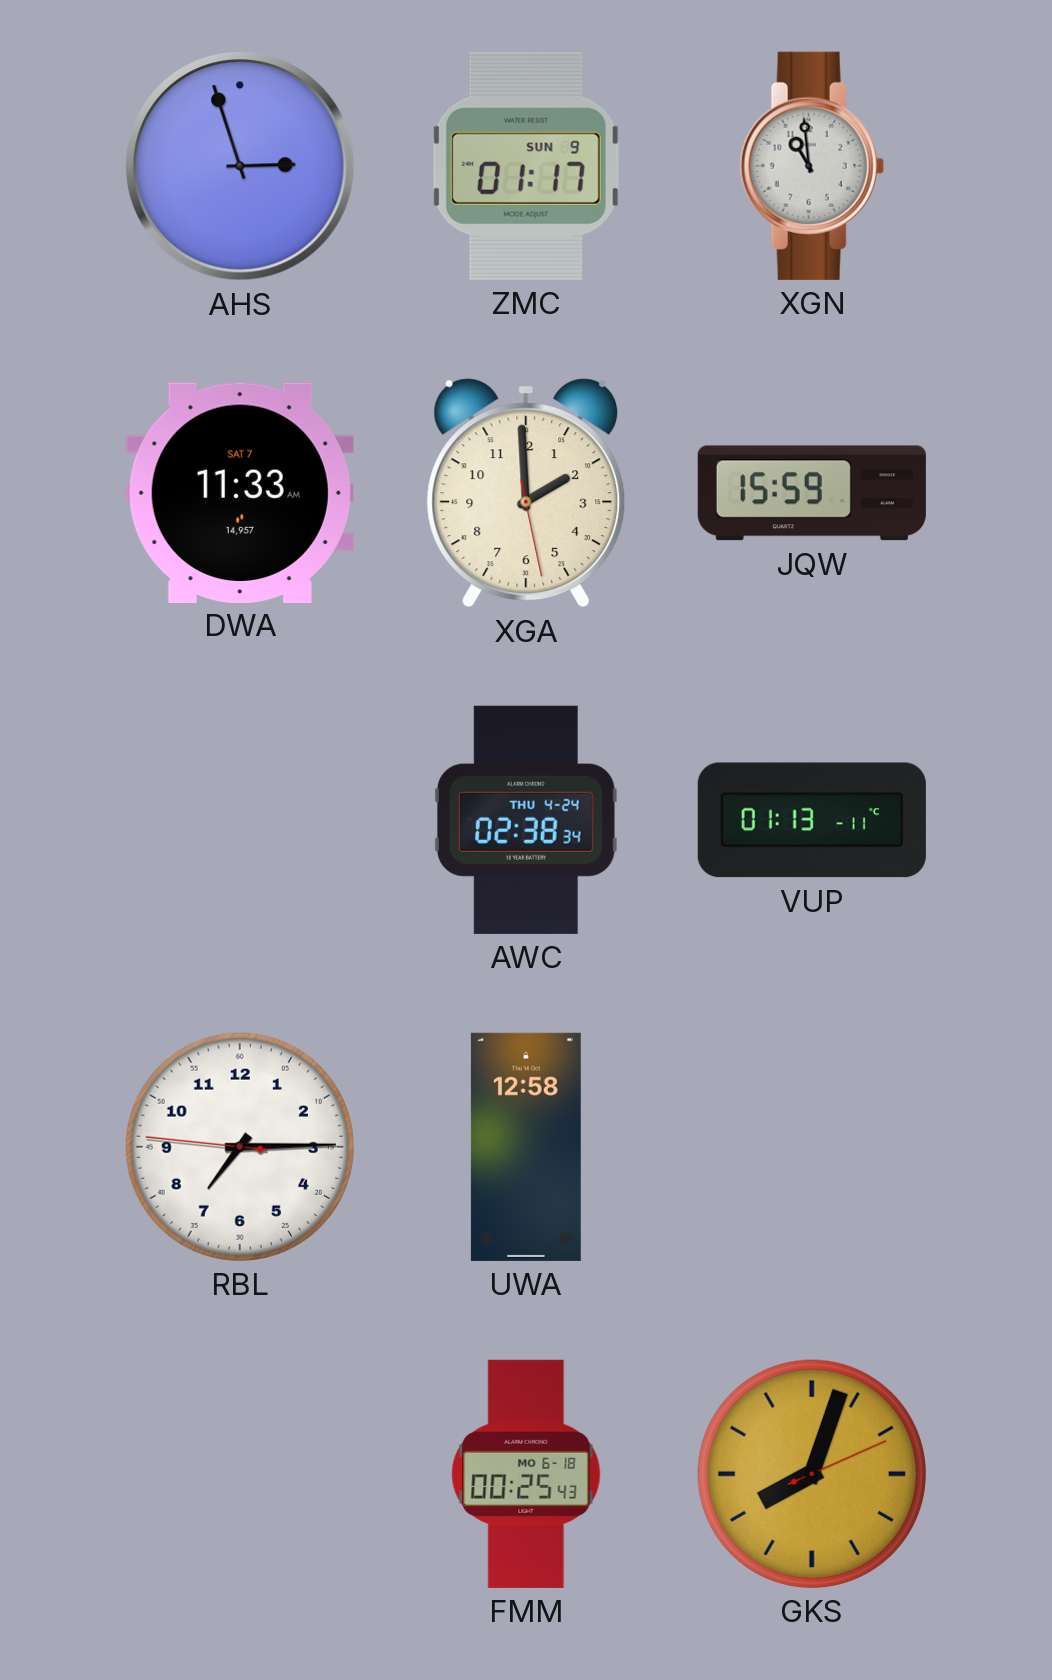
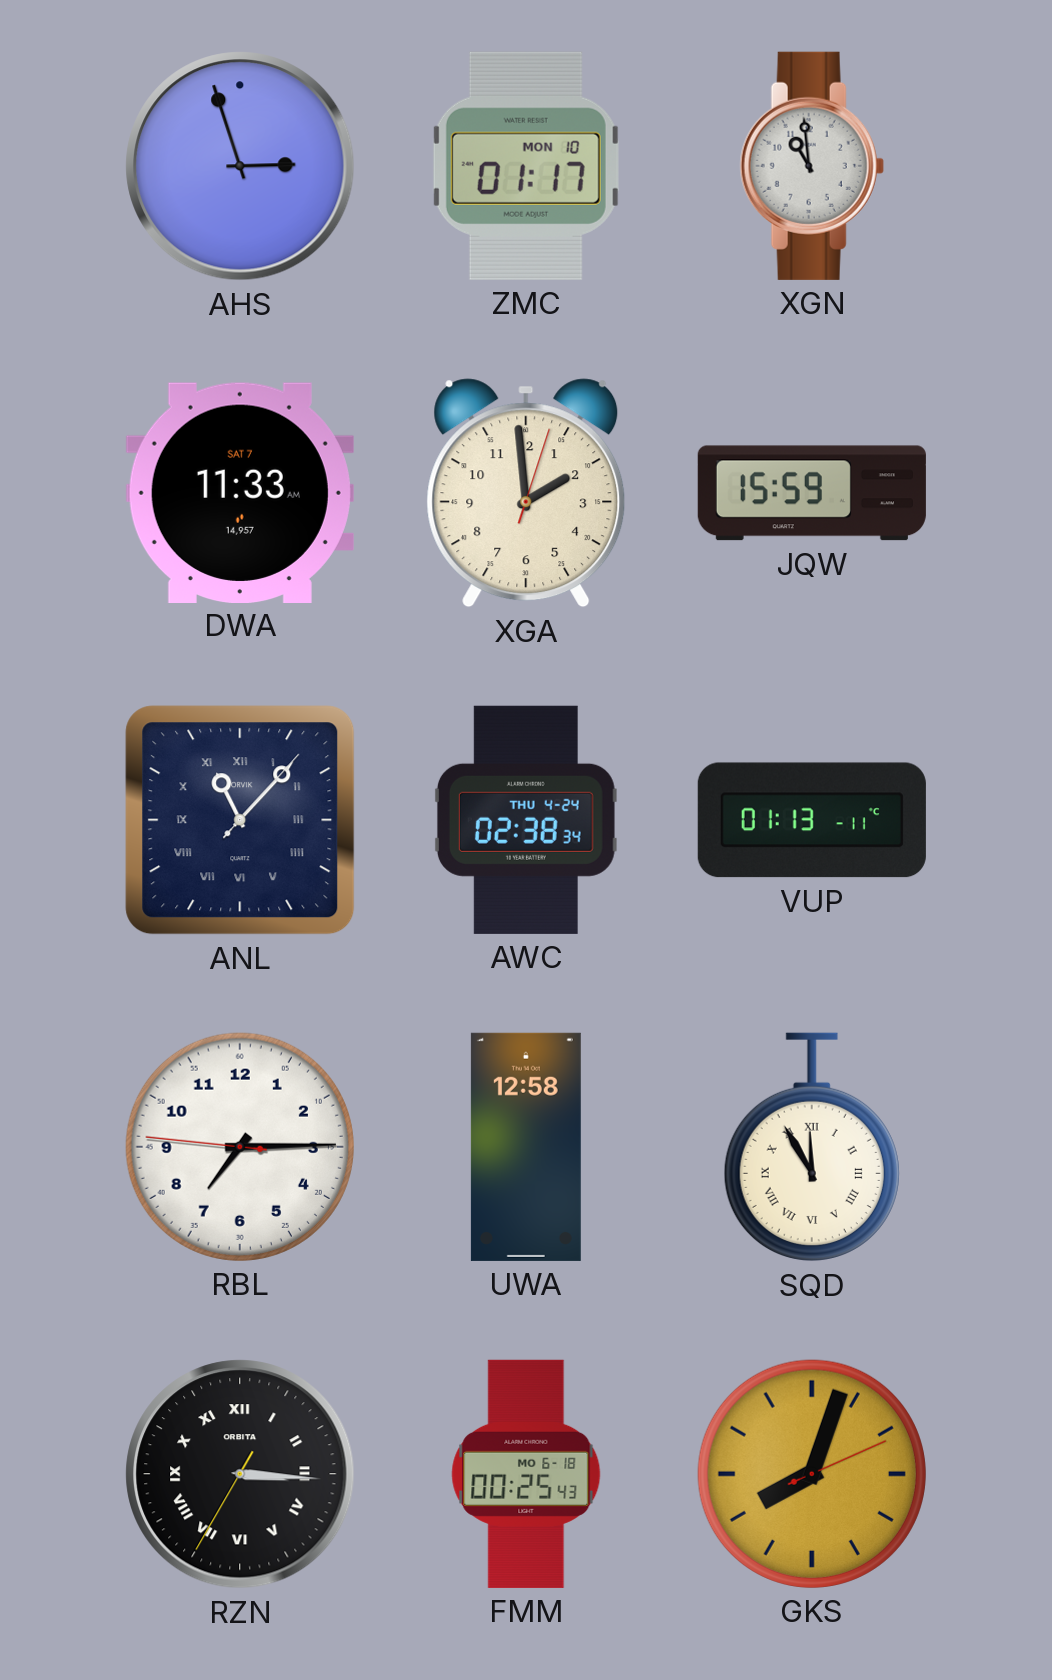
ZMC date: SUN 9 -> MON 10 (526, 166)
XGA: 1:59:28 -> 1:59:03 (526, 493)
ANL: none -> 11:07 (240, 820)
SQD: none -> 11:55 (812, 1147)
RZN: none -> 3:15 (240, 1474)
